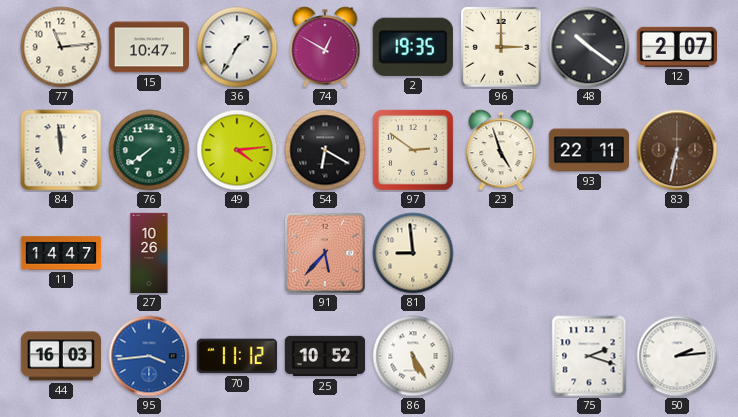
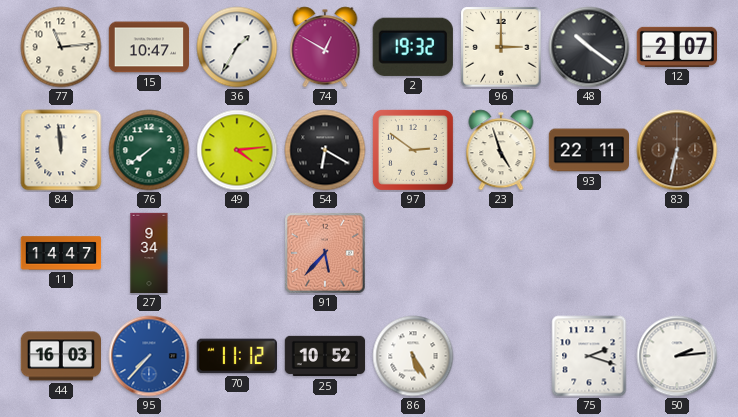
2: 19:35 -> 19:32 (413, 47)
27: 10:26 -> 9:34 (149, 253)
81: 8:59 -> none (413, 253)
95: 3:44 -> 7:37 (149, 356)
